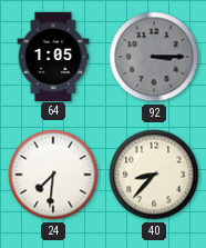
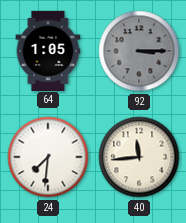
40: 8:37 -> 11:44 (139, 157)
